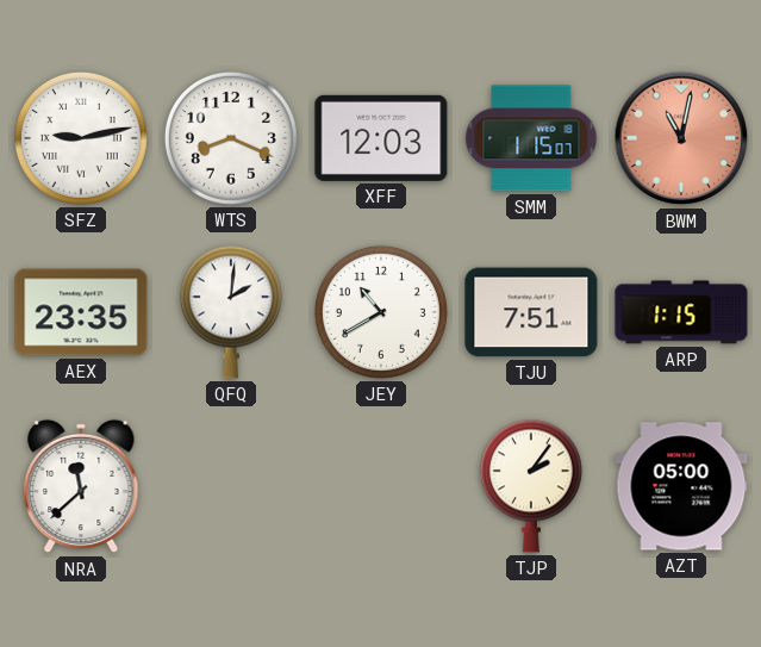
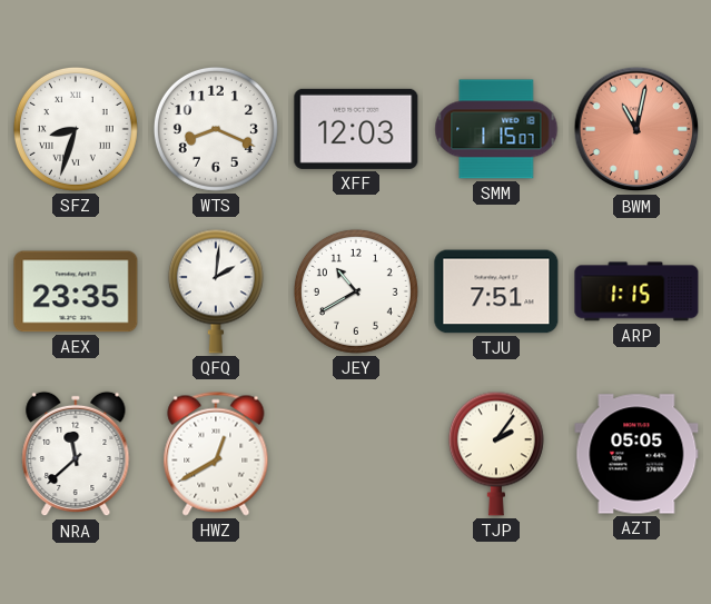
SFZ: 9:13 -> 8:33 (76, 129)
HWZ: none -> 12:40 (216, 454)
AZT: 05:00 -> 05:05 (636, 454)
